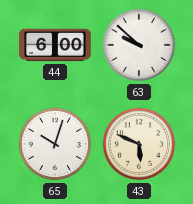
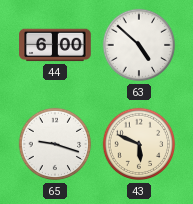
63: 9:52 -> 4:52 (139, 45)
65: 10:03 -> 9:18 (55, 144)
